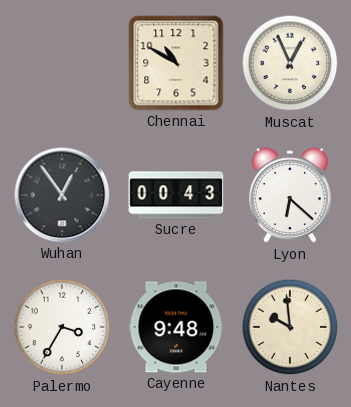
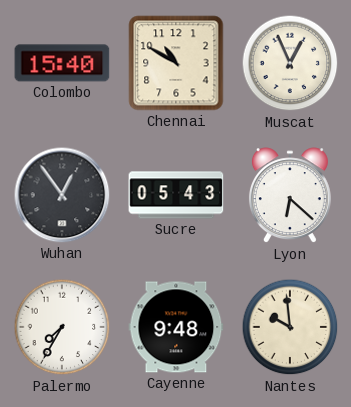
Colombo: none -> 15:40 (62, 63)
Sucre: 00:43 -> 05:43 (176, 195)
Palermo: 3:35 -> 7:35 (62, 327)
